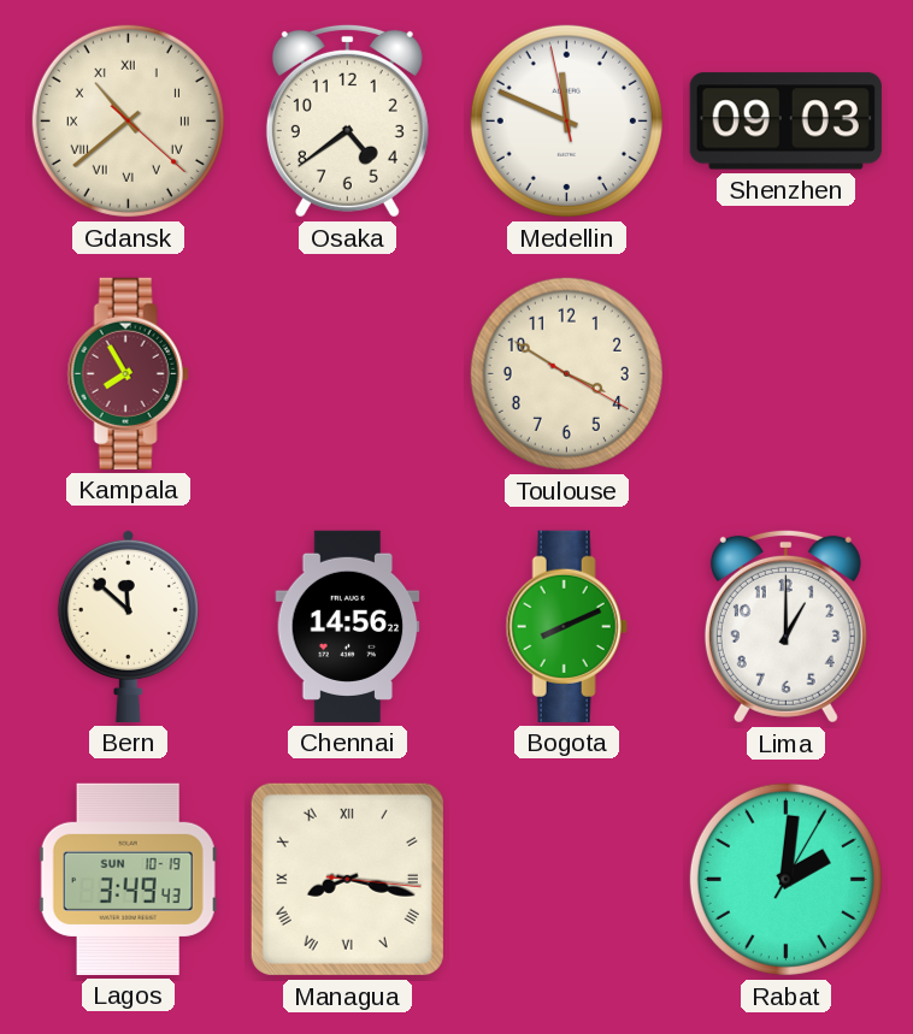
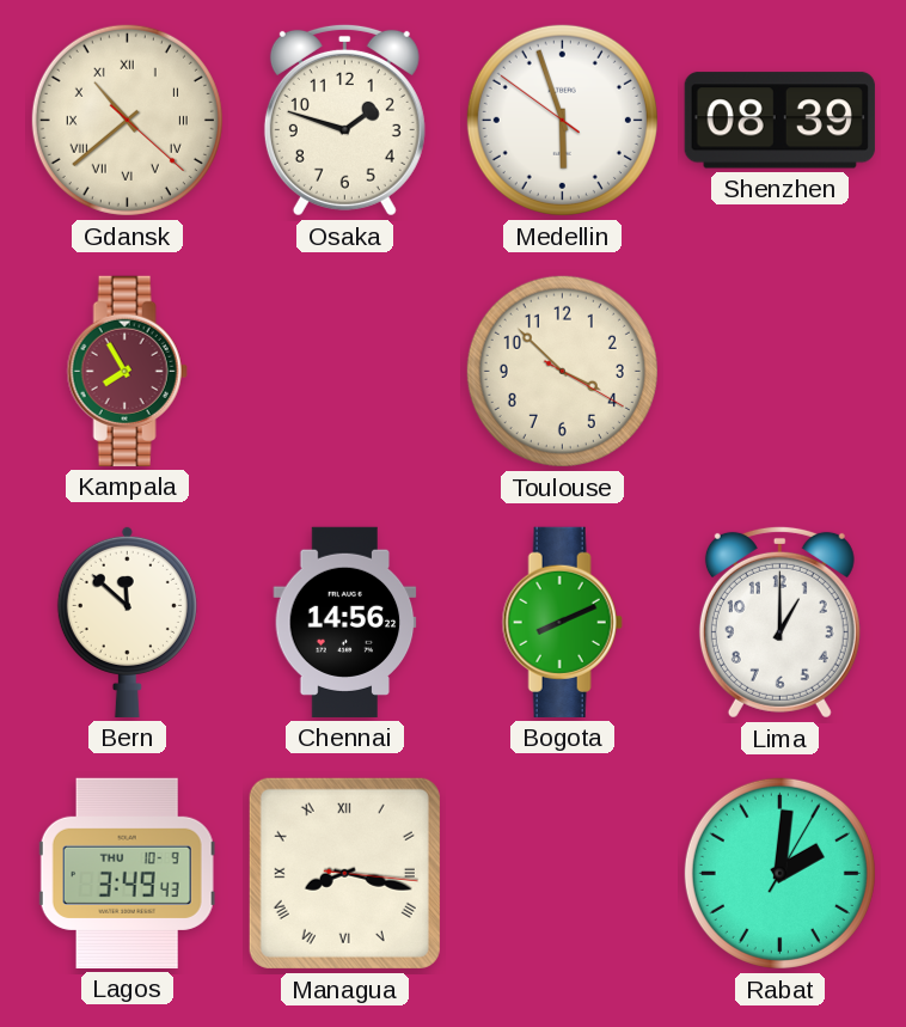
Osaka: 4:39 -> 1:48 (344, 120)
Medellin: 11:48 -> 5:56 (562, 120)
Shenzhen: 09:03 -> 08:39 (779, 121)
Toulouse: 3:50 -> 3:52 (562, 371)
Lagos date: SUN 10-19 -> THU 10-9 (127, 873)
